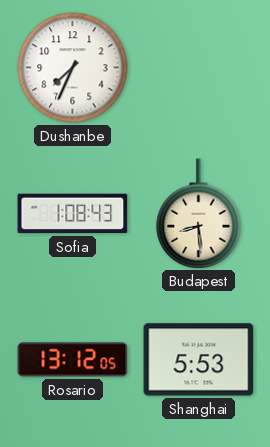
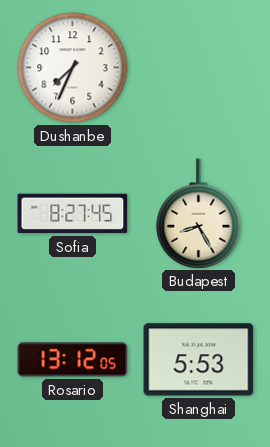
Sofia: 1:08 -> 8:27 (73, 214)
Budapest: 8:29 -> 8:25 (199, 213)
